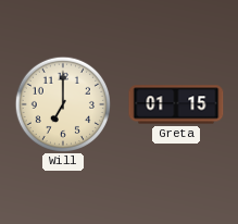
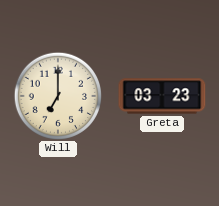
Greta: 01:15 -> 03:23 (162, 96)
